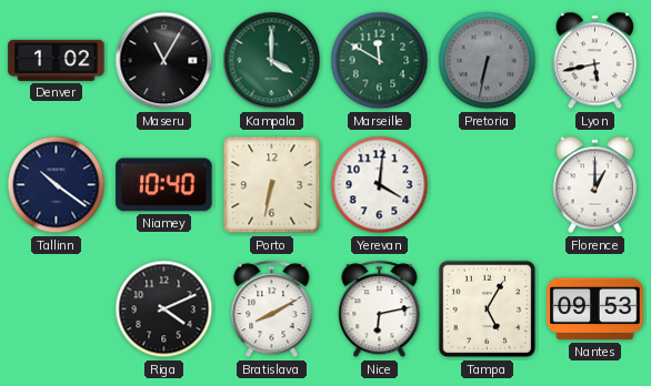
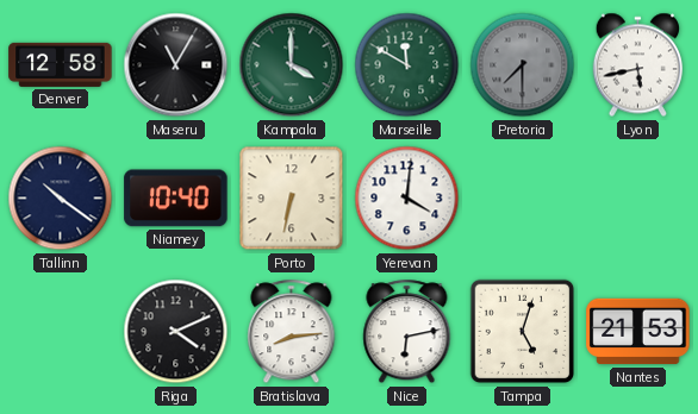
Denver: 1:02 -> 12:58 (61, 64)
Pretoria: 6:32 -> 7:30 (523, 65)
Florence: 1:00 -> none (594, 185)
Bratislava: 8:10 -> 8:14 (292, 332)
Tampa: 5:05 -> 5:03 (523, 332)
Nantes: 09:53 -> 21:53 (638, 332)
